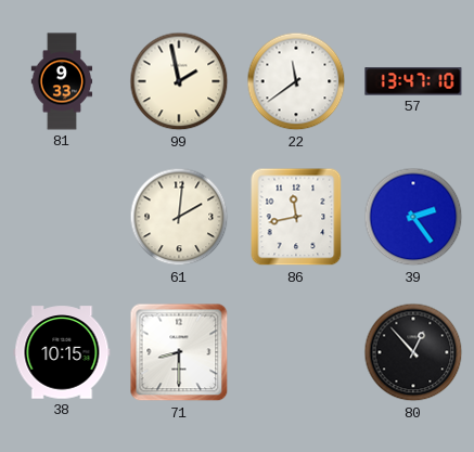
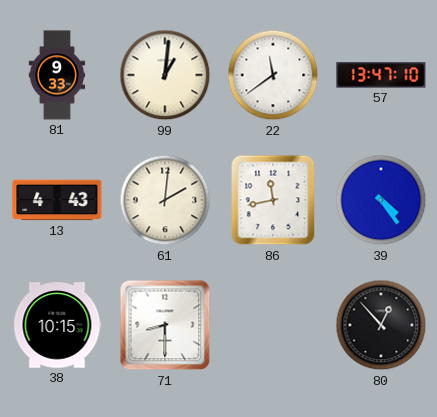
99: 1:58 -> 1:01 (165, 75)
13: none -> 4:43 (57, 200)
39: 2:24 -> 4:24 (381, 200)
